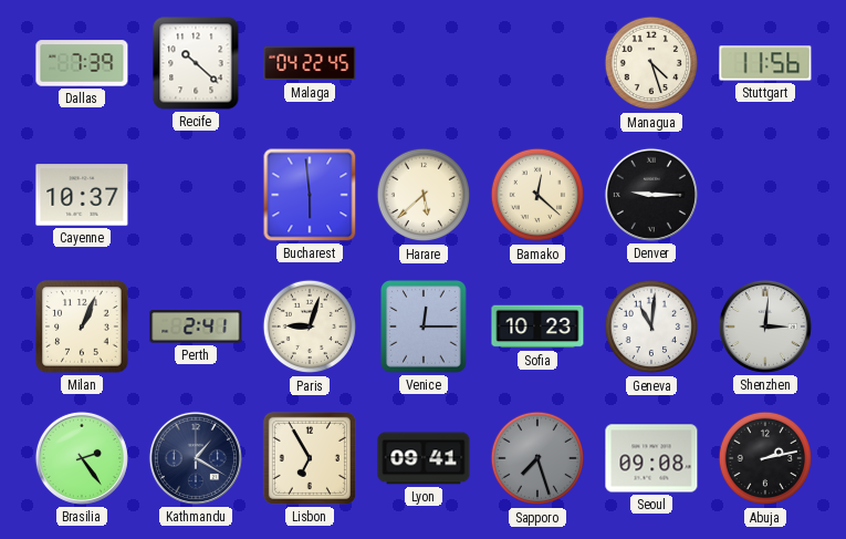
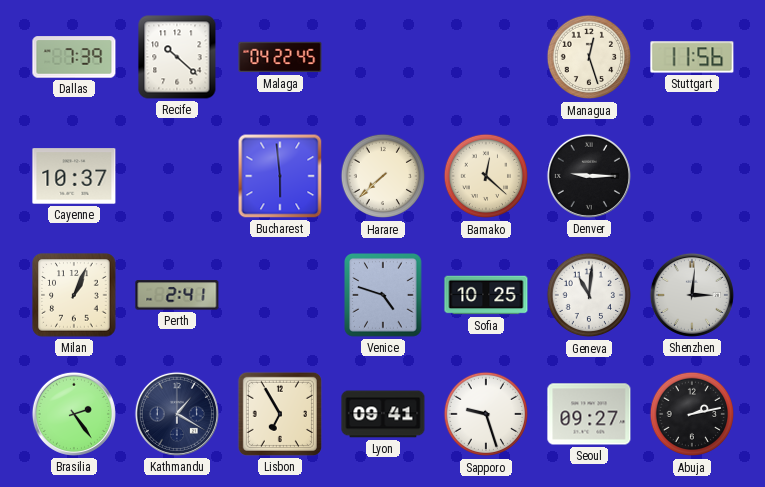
Managua: 4:27 -> 12:27 (589, 57)
Harare: 5:38 -> 7:38 (383, 176)
Paris: 9:03 -> none (310, 326)
Venice: 12:15 -> 4:48 (384, 295)
Sofia: 10:23 -> 10:25 (486, 295)
Sapporo: 7:27 -> 9:27 (486, 414)
Sapporo dial: grey -> white (486, 414)
Seoul: 09:08 -> 09:27 (589, 414)
